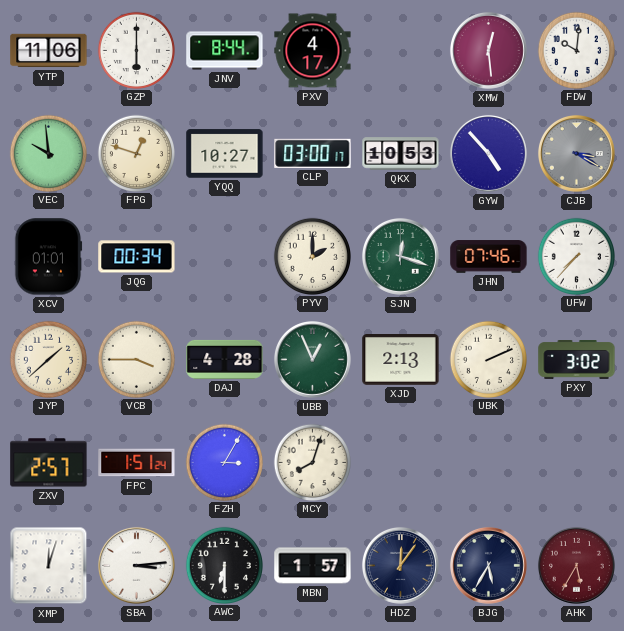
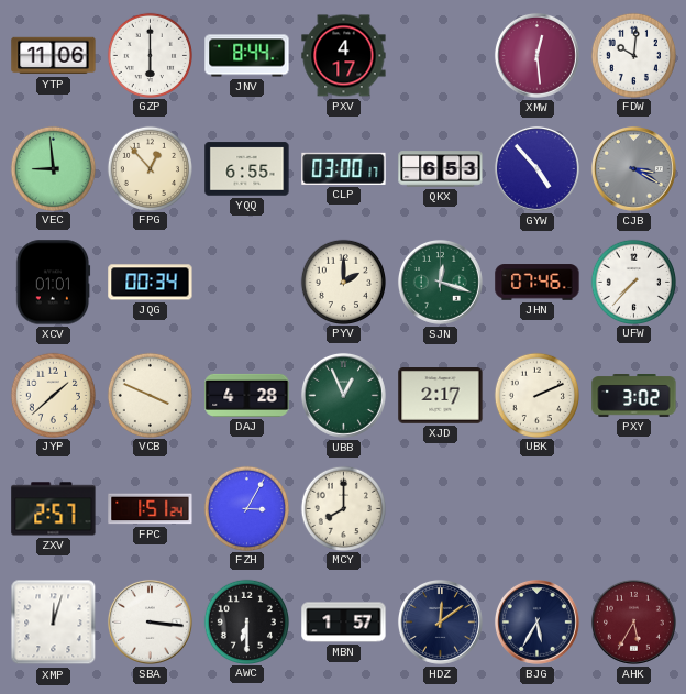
VEC: 9:59 -> 8:59 (53, 168)
FPG: 12:48 -> 12:53 (150, 168)
YQQ: 10:27 -> 6:55 (247, 169)
QKX: 10:53 -> 6:53 (441, 169)
VCB: 3:45 -> 3:49 (150, 395)
XJD: 2:13 -> 2:17 (441, 396)
MCY: 8:03 -> 8:00 (343, 508)
SBA: 3:14 -> 3:16 (150, 621)
HDZ: 12:06 -> 12:09 (440, 621)
